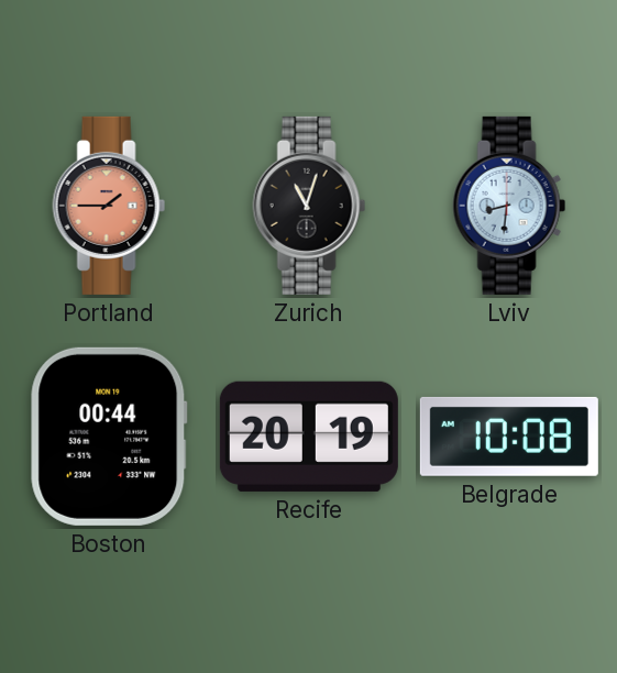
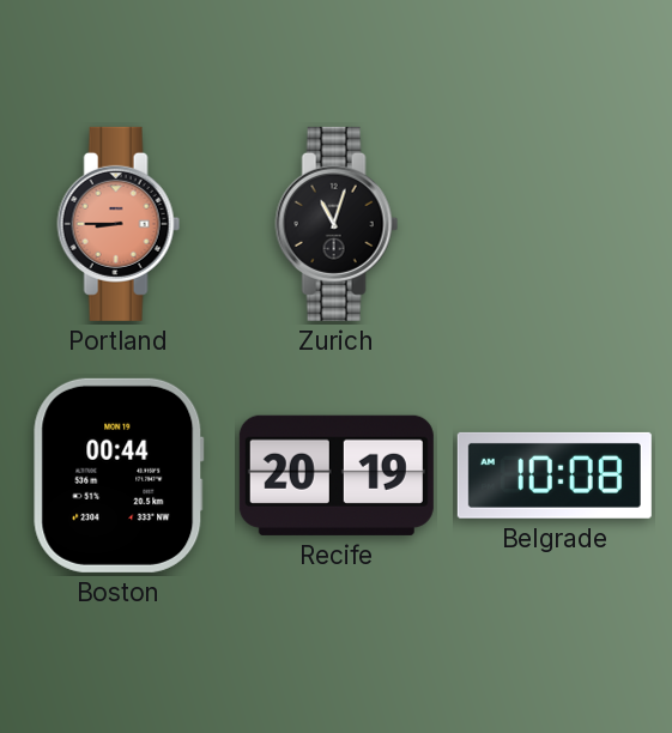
Portland: 1:45 -> 8:45 (119, 224)
Lviv: 8:31 -> none (509, 206)
